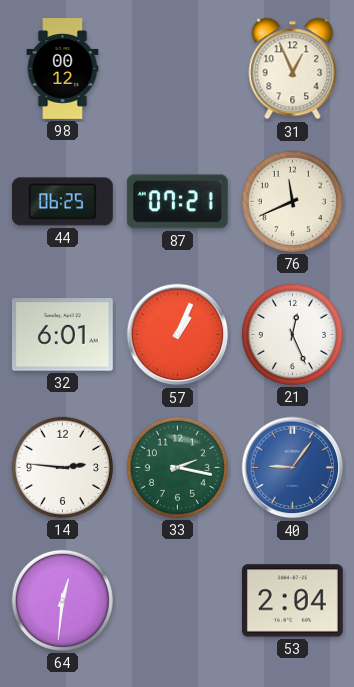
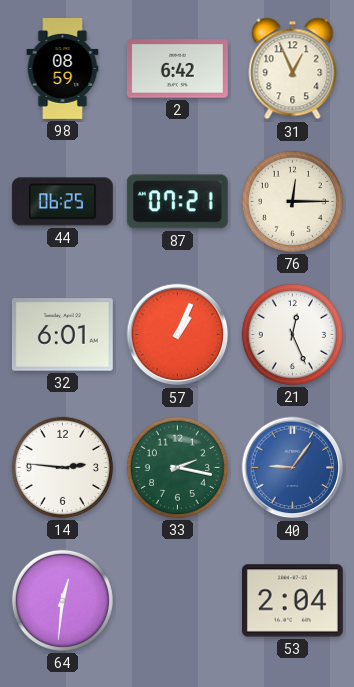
98: 00:12 -> 08:59 (63, 69)
2: none -> 6:42 (177, 69)
76: 11:41 -> 12:15 (292, 201)
